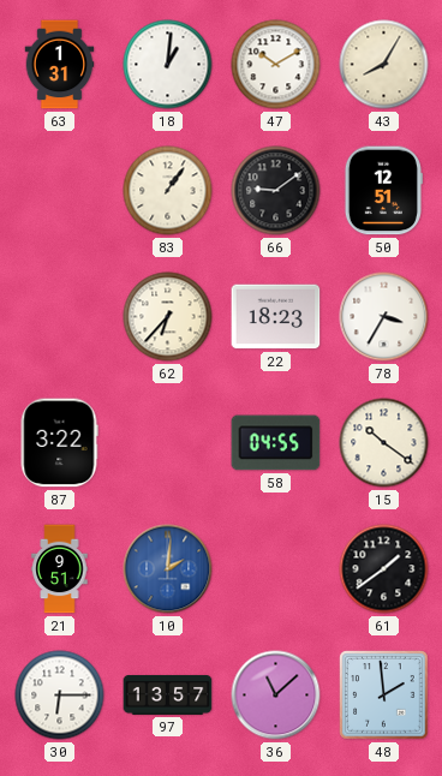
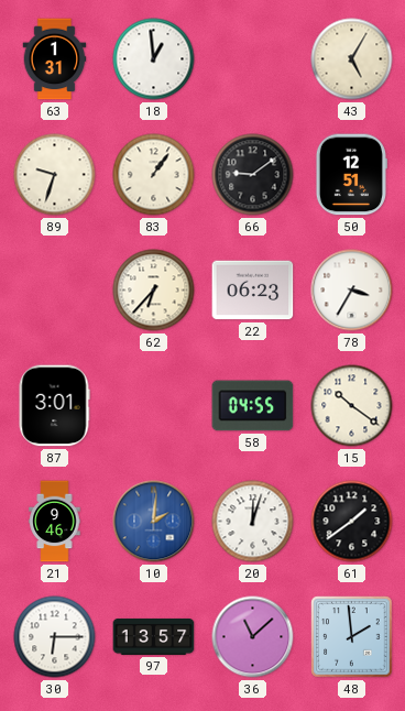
18: 1:01 -> 12:59 (154, 59)
47: 10:10 -> none (276, 65)
43: 8:05 -> 5:05 (352, 59)
89: none -> 9:33 (55, 175)
22: 18:23 -> 06:23 (253, 291)
87: 3:22 -> 3:01 (54, 406)
21: 9:51 -> 9:46 (55, 522)
20: none -> 12:03 (253, 522)
